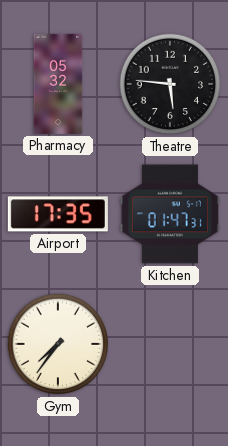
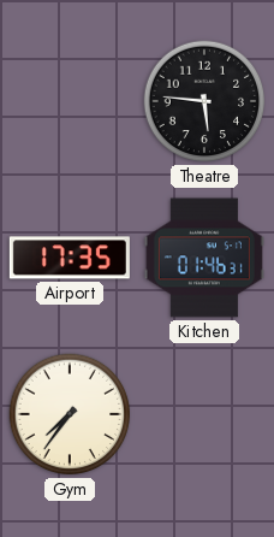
Pharmacy: 05:32 -> none (58, 84)
Kitchen: 01:47 -> 01:46 (204, 258)
